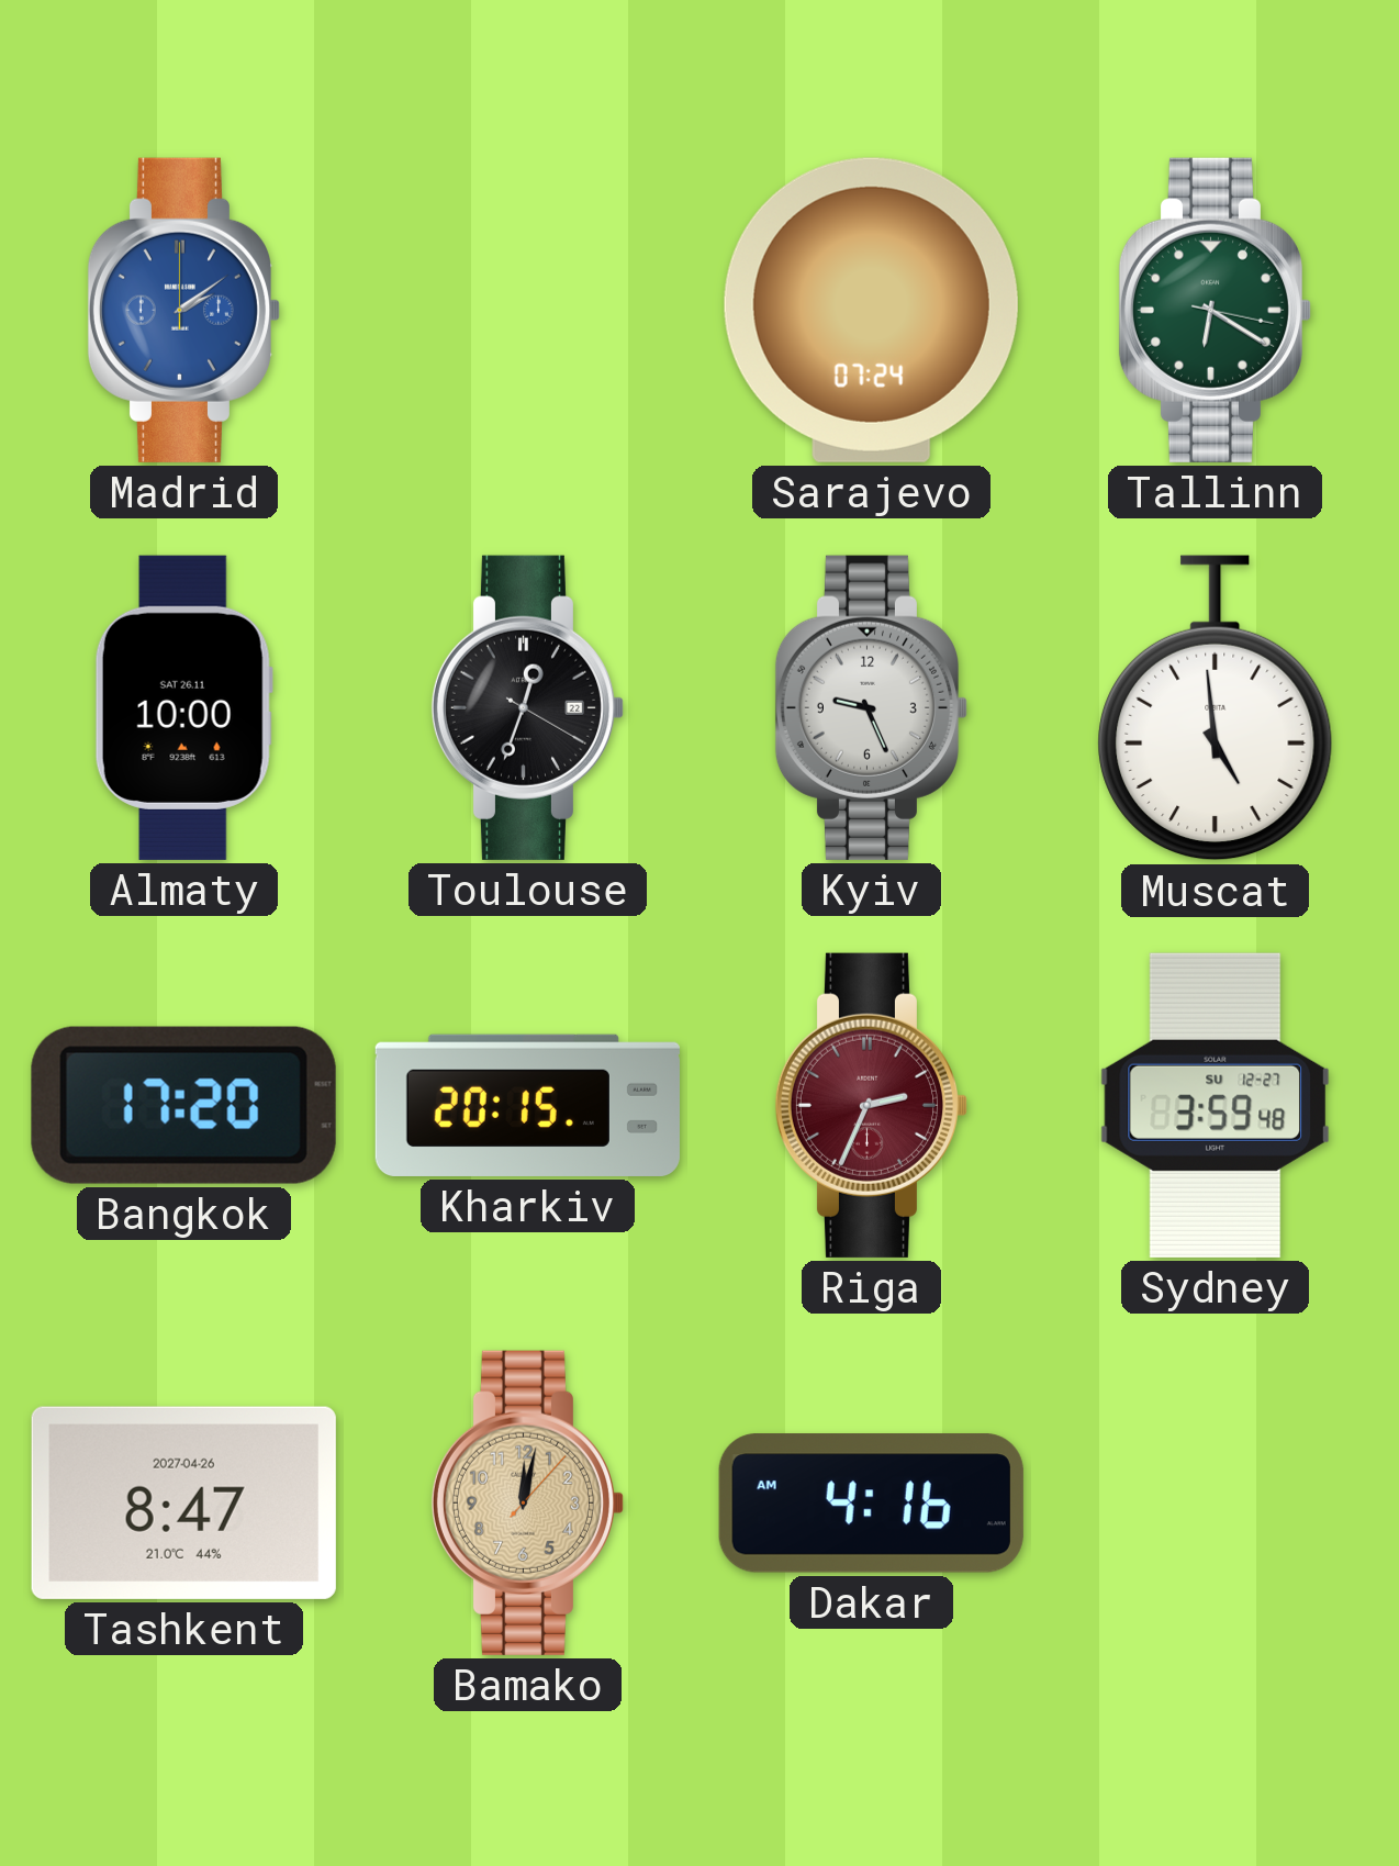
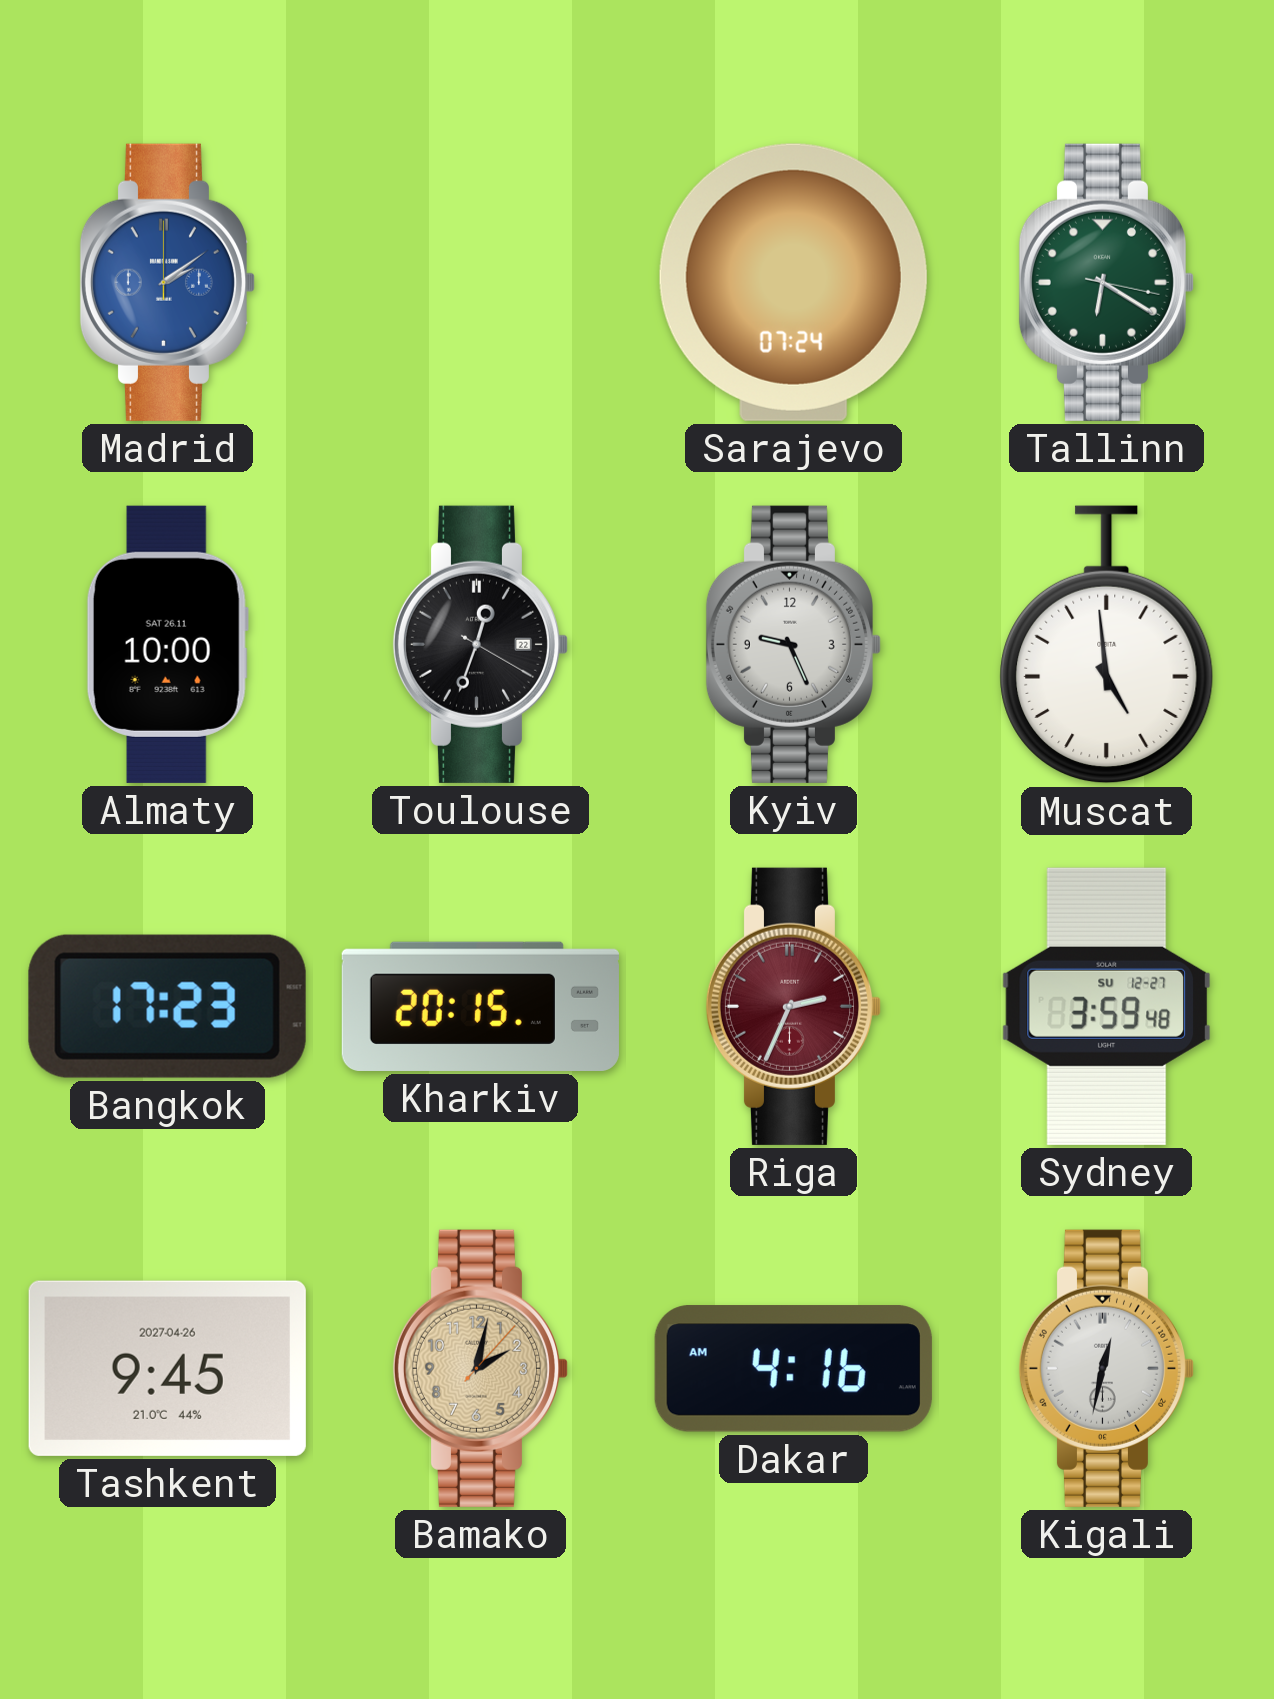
Bangkok: 17:20 -> 17:23 (167, 1006)
Tashkent: 8:47 -> 9:45 (167, 1368)
Bamako: 12:02 -> 2:02 (480, 1368)
Kigali: none -> 12:32 (1106, 1368)
